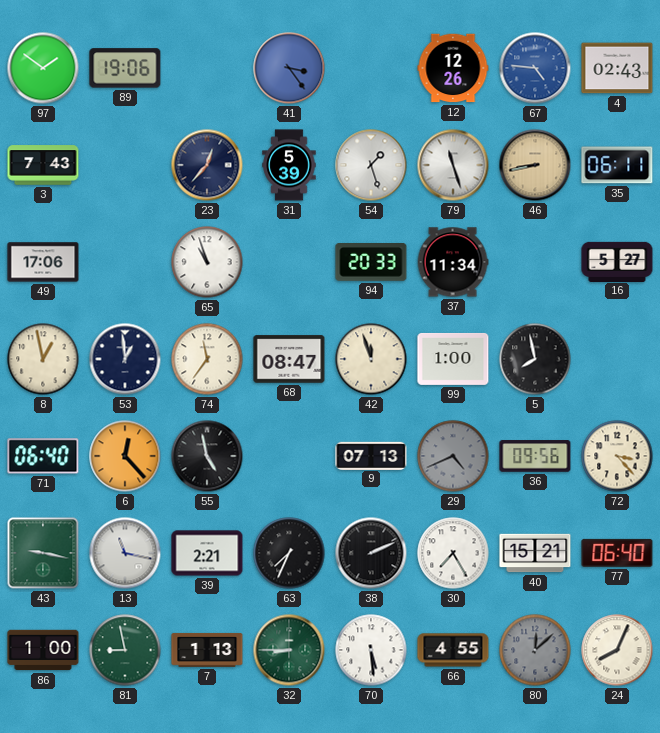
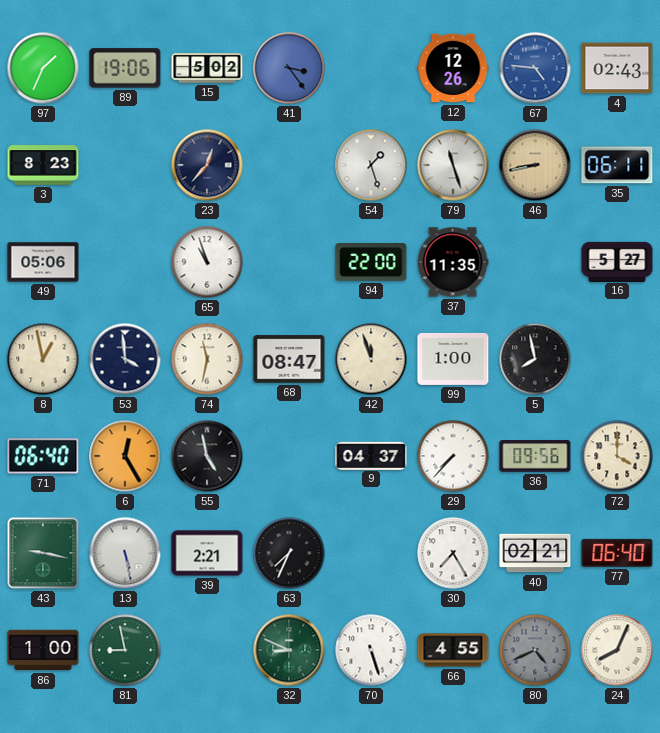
97: 1:51 -> 1:34 (43, 68)
15: none -> 5:02 (207, 68)
3: 7:43 -> 8:23 (43, 165)
31: 5:39 -> none (289, 165)
49: 17:06 -> 05:06 (43, 262)
94: 20:33 -> 22:00 (371, 262)
37: 11:34 -> 11:35 (453, 262)
53: 12:59 -> 3:59 (125, 359)
74: 11:36 -> 11:32 (207, 359)
6: 12:23 -> 12:25 (125, 456)
9: 07:13 -> 04:37 (371, 455)
29: 4:41 -> 7:37 (453, 456)
29 dial: grey -> white (453, 456)
72: 3:23 -> 4:00 (617, 456)
13: 11:17 -> 5:28 (125, 553)
38: 2:11 -> none (371, 553)
40: 15:21 -> 02:21 (535, 553)
7: 1:13 -> none (207, 650)
32: 8:45 -> 8:49 (289, 650)
70: 5:29 -> 5:27 (371, 650)
80: 12:08 -> 4:41 (535, 650)
